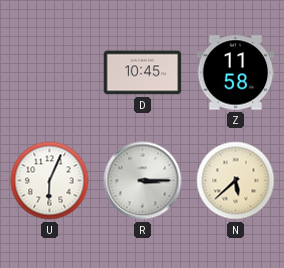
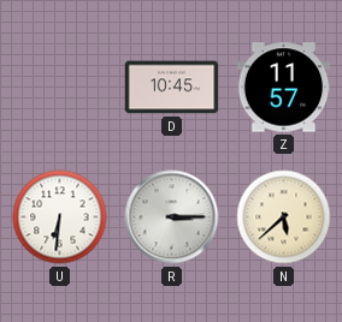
Z: 11:58 -> 11:57 (284, 88)
U: 6:04 -> 6:31 (60, 217)
